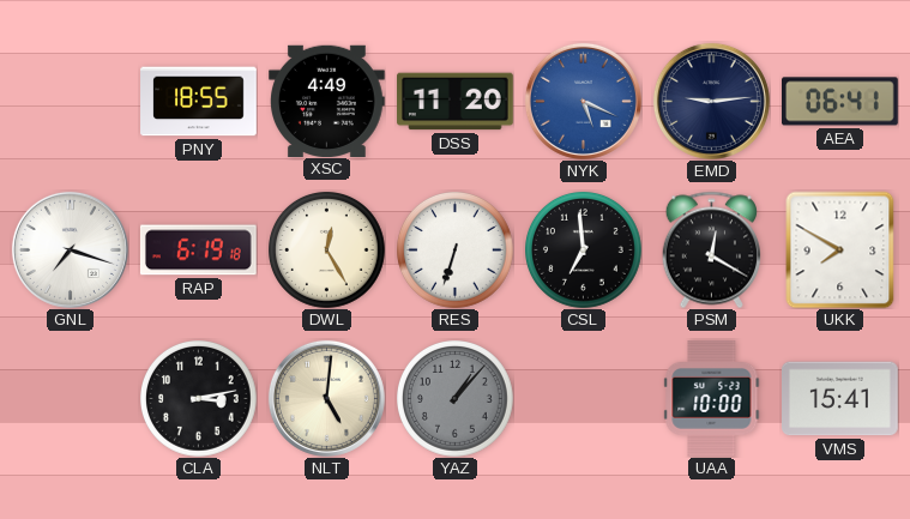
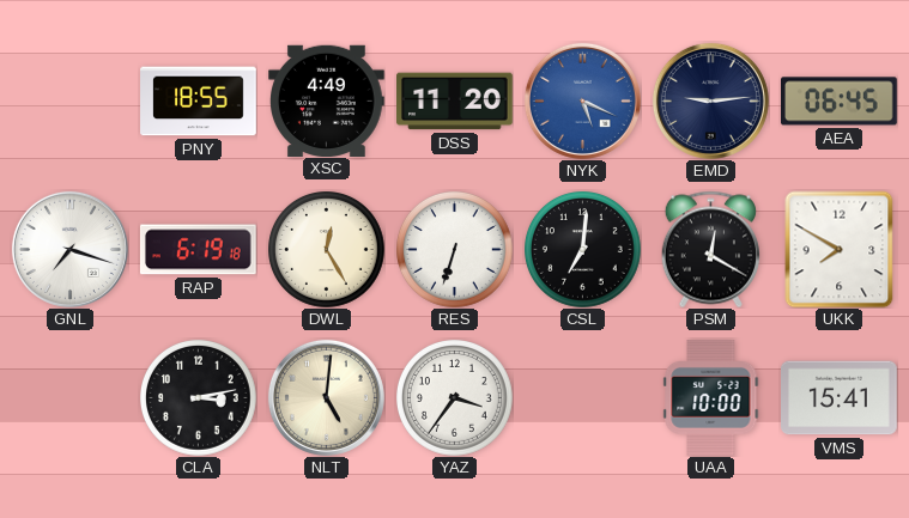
AEA: 06:41 -> 06:45 (840, 102)
CSL: 6:59 -> 7:01 (583, 250)
YAZ: 1:07 -> 3:36 (455, 398)
YAZ dial: grey -> white (455, 398)
